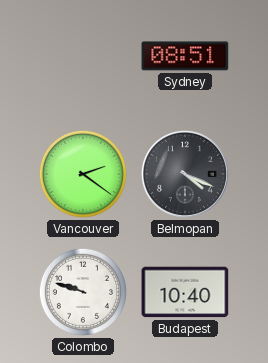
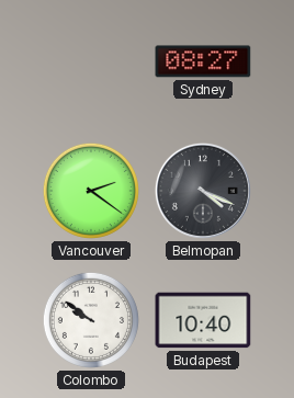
Sydney: 08:51 -> 08:27 (203, 61)
Colombo: 9:48 -> 9:51 (91, 320)
